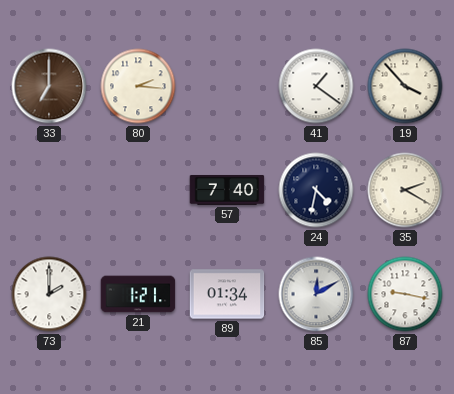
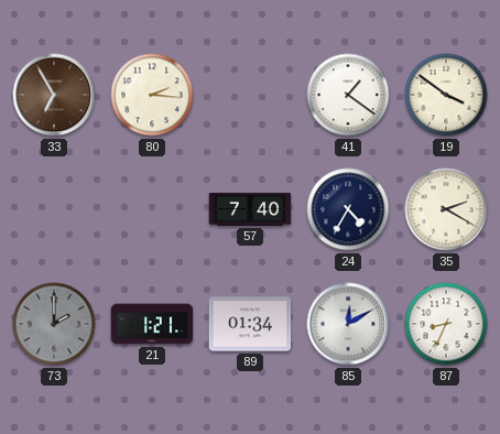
33: 7:00 -> 6:55 (54, 95)
19: 3:53 -> 3:51 (446, 95)
24: 4:32 -> 4:35 (348, 209)
73 dial: white -> grey (54, 324)
87: 9:17 -> 8:34 (446, 324)
